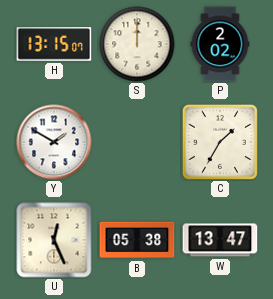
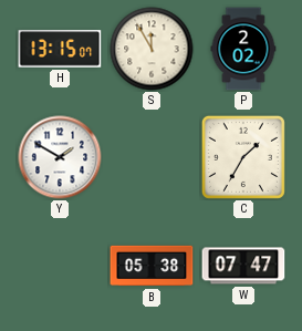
S: 12:00 -> 11:55 (152, 49)
U: 12:26 -> none (54, 240)
W: 13:47 -> 07:47 (243, 266)
